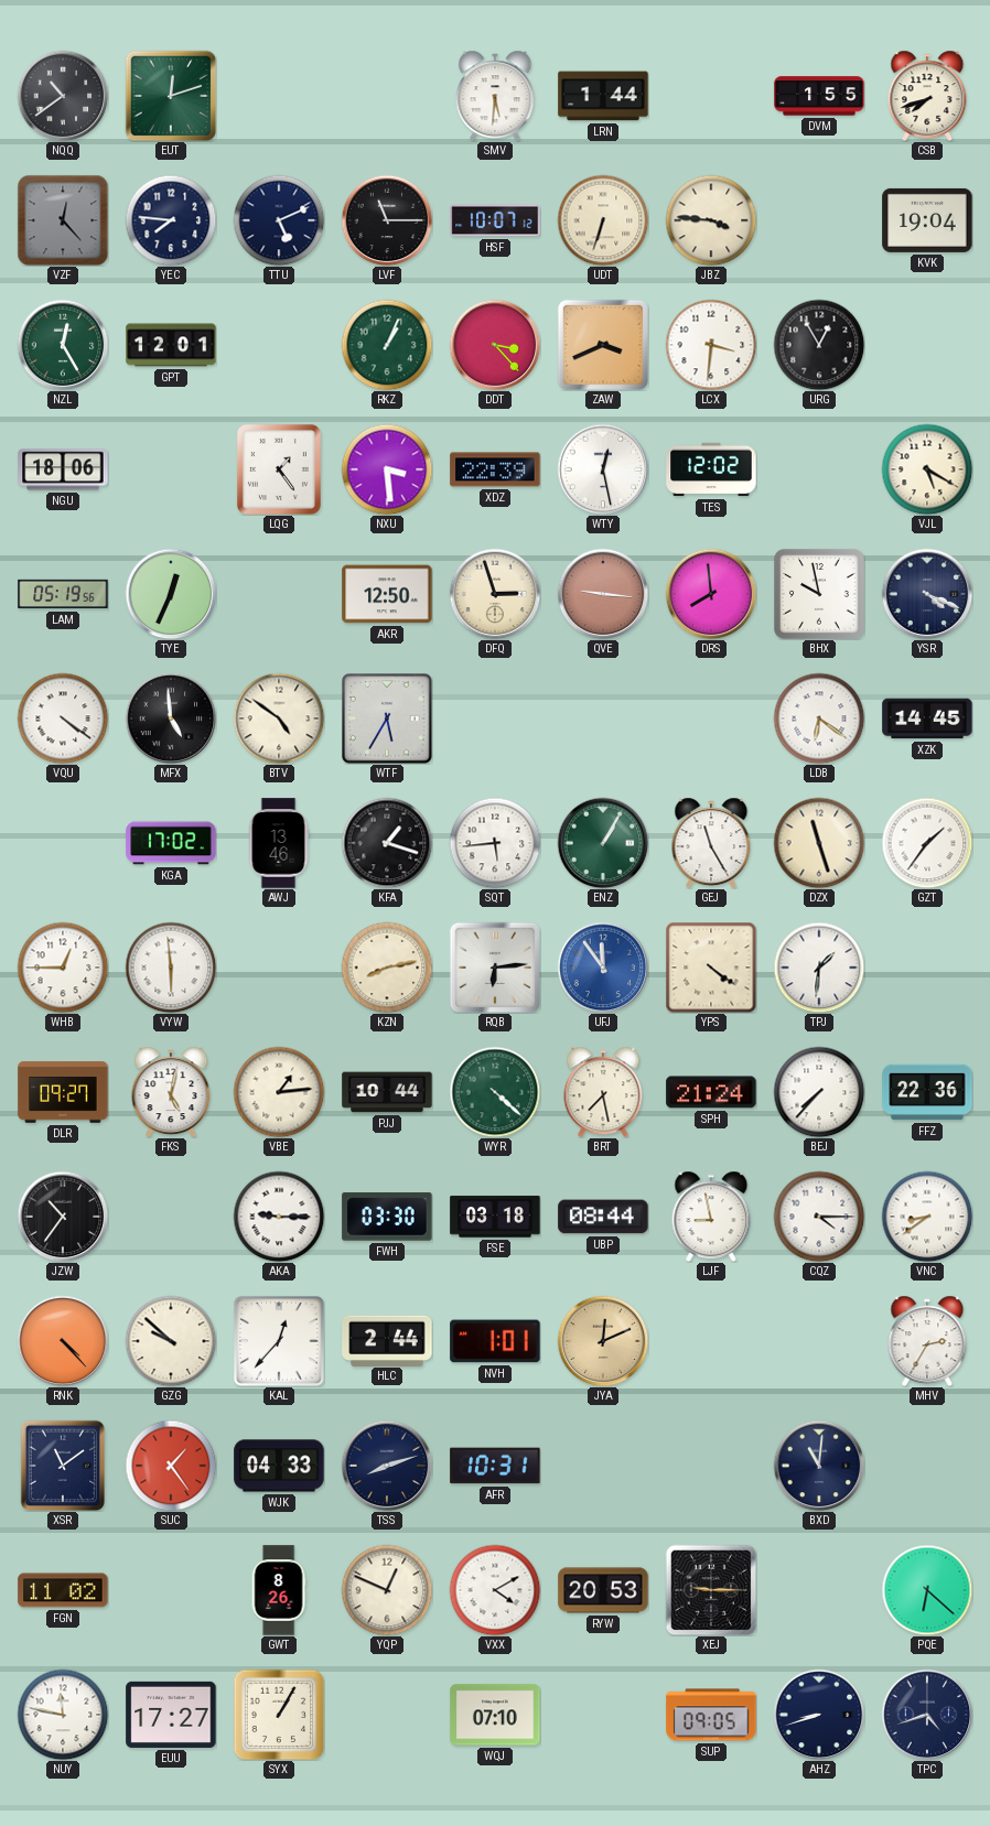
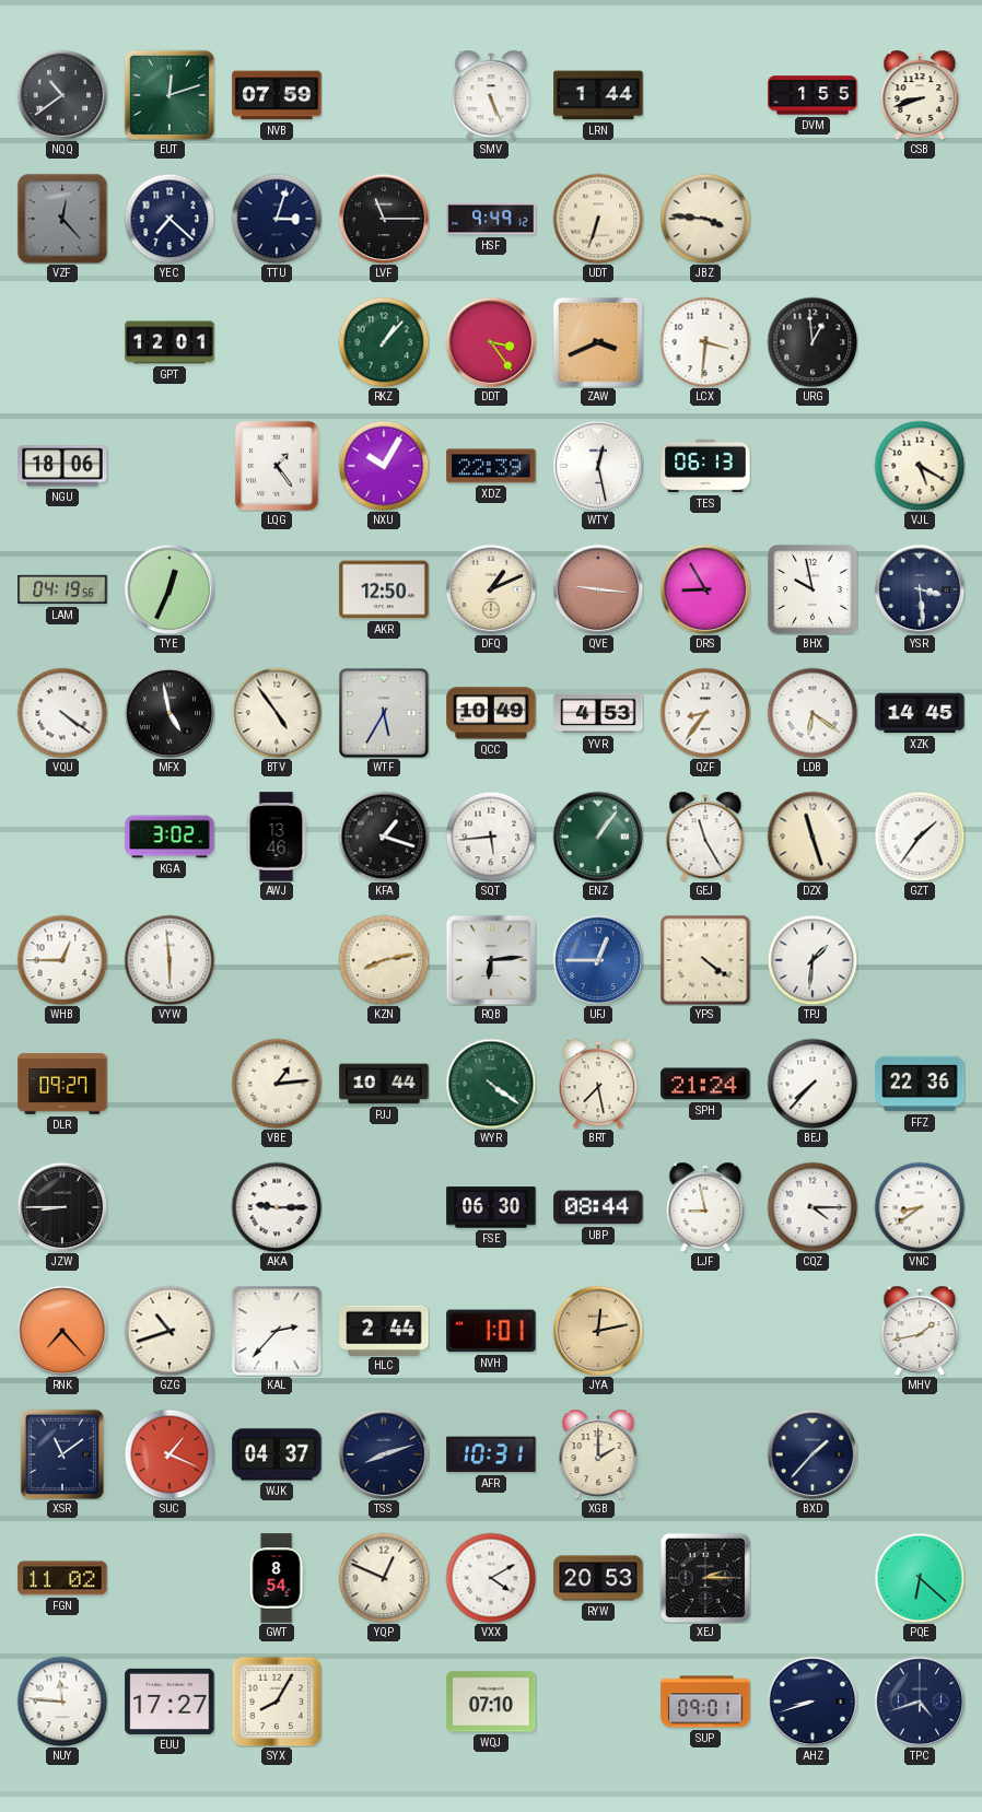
NVB: none -> 07:59 (277, 95)
SMV: 5:31 -> 5:26 (491, 95)
CSB: 7:42 -> 8:42 (920, 95)
YEC: 7:46 -> 7:22 (169, 219)
TTU: 5:11 -> 3:03 (277, 219)
HSF: 10:07 -> 9:49 (491, 219)
KVK: 19:04 -> none (927, 220)
NZL: 12:25 -> none (63, 345)
RKZ: 1:04 -> 1:07 (384, 342)
DDT: 3:23 -> 3:24 (491, 342)
URG: 12:55 -> 12:59 (813, 342)
NXU: 3:29 -> 10:05 (384, 466)
TES: 12:02 -> 06:13 (705, 466)
LAM: 05:19 -> 04:19 (62, 589)
DFQ: 2:57 -> 1:11 (491, 589)
DRS: 7:59 -> 8:55 (705, 589)
YSR: 4:19 -> 3:29 (920, 589)
MFX: 4:59 -> 4:58 (169, 713)
BTV: 4:51 -> 4:54 (277, 713)
QCC: none -> 10:49 (491, 713)
YVR: none -> 4:53 (598, 713)
QZF: none -> 8:36 (705, 713)
KGA: 17:02 -> 3:02 (169, 837)
ENZ: 1:05 -> 1:06 (598, 837)
UFJ: 11:54 -> 12:45 (598, 960)
FKS: 5:02 -> none (171, 1092)
WYR: 4:22 -> 4:21 (491, 1084)
JZW: 10:36 -> 8:45 (62, 1207)
FWH: 03:30 -> none (387, 1217)
FSE: 03:18 -> 06:30 (491, 1207)
RNK: 4:23 -> 7:23 (62, 1331)
GZG: 9:52 -> 10:42 (169, 1331)
KAL: 12:37 -> 2:37 (277, 1331)
JYA: 12:11 -> 12:13 (598, 1331)
MHV: 2:35 -> 1:43 (920, 1331)
SUC: 1:24 -> 1:19 (169, 1454)
WJK: 04:33 -> 04:37 (277, 1454)
XGB: none -> 2:00 (598, 1454)
BXD: 11:01 -> 1:37 (813, 1454)
GWT: 8:26 -> 8:54 (277, 1578)
XEJ: 9:15 -> 2:15 (705, 1578)
NUY: 11:47 -> 11:46 (62, 1702)
SYX: 1:05 -> 8:05 (277, 1702)
SUP: 09:05 -> 09:01 (705, 1702)
